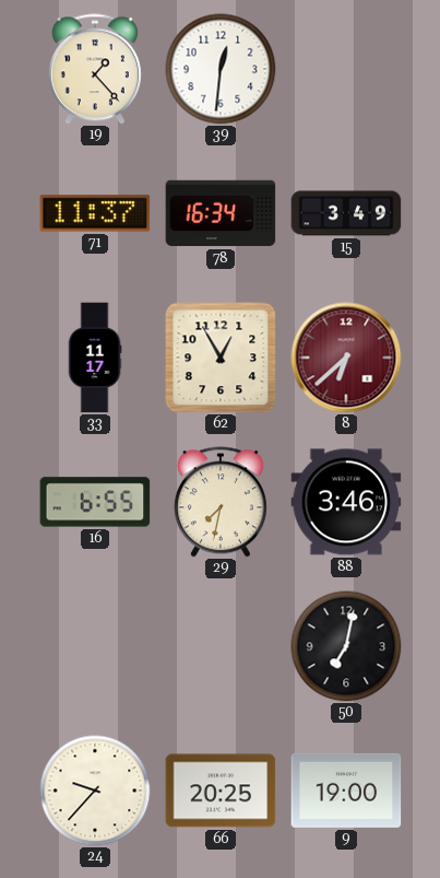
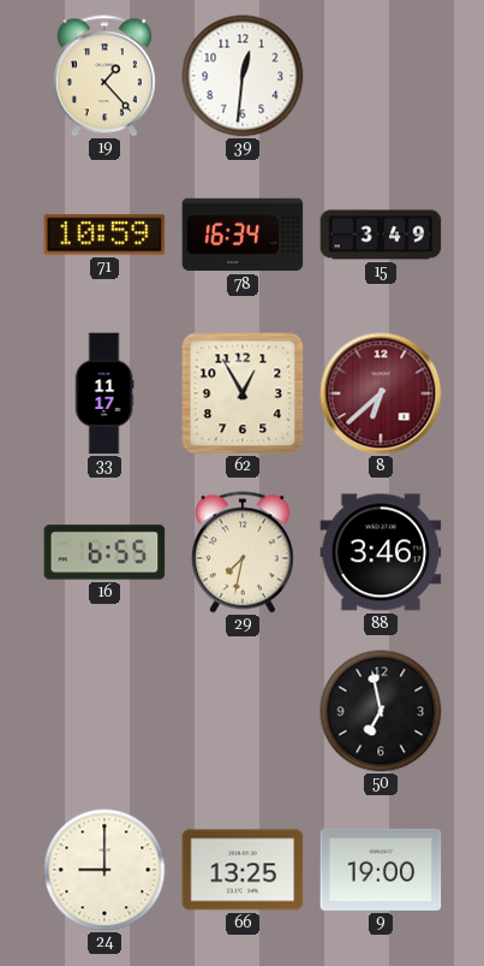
71: 11:37 -> 10:59 (104, 235)
50: 7:02 -> 6:58 (381, 711)
24: 9:37 -> 9:00 (104, 870)
66: 20:25 -> 13:25 (243, 870)
